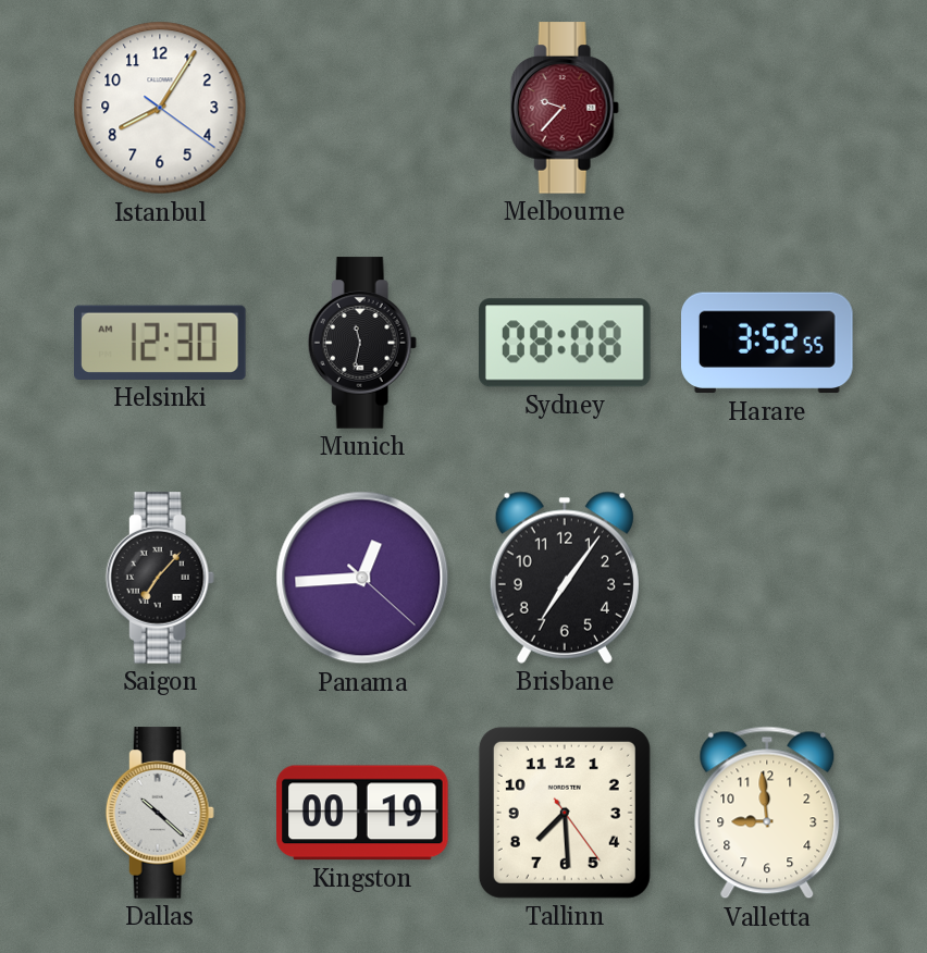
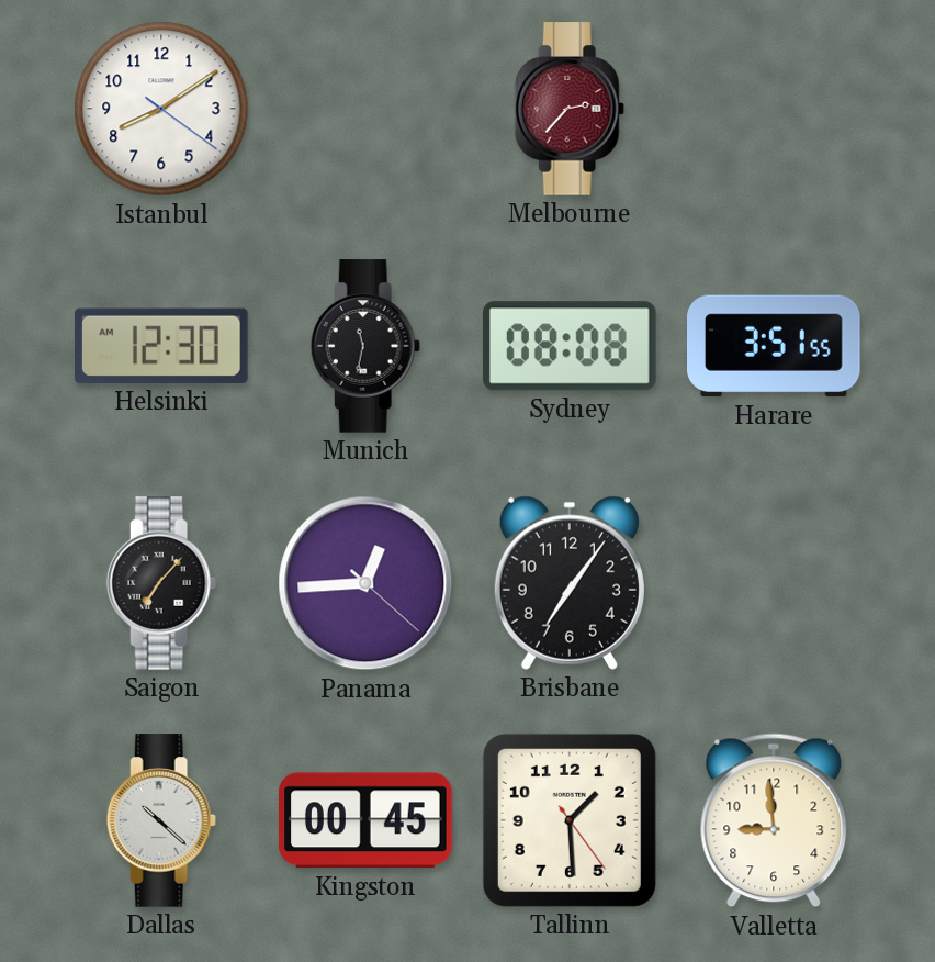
Istanbul: 8:05 -> 8:09 (161, 109)
Melbourne: 9:37 -> 2:37 (570, 109)
Harare: 3:52 -> 3:51 (774, 346)
Kingston: 00:19 -> 00:45 (367, 820)
Tallinn: 7:29 -> 1:29 (570, 820)
